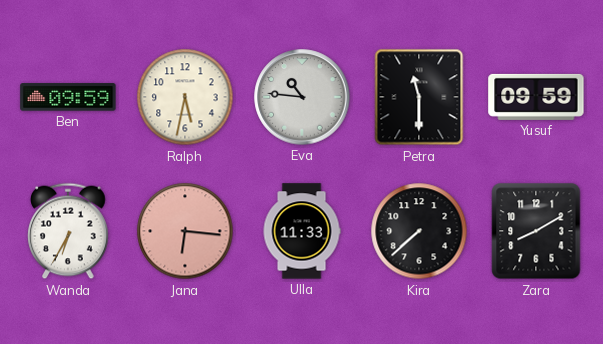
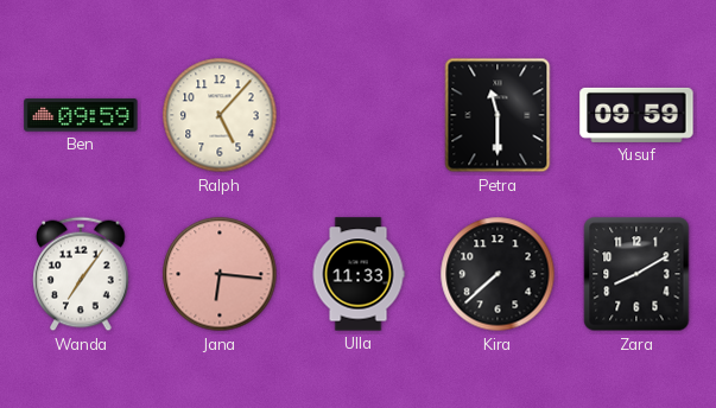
Ralph: 5:32 -> 5:07 (220, 115)
Eva: 10:46 -> none (302, 97)
Wanda: 6:35 -> 7:06 (81, 274)
